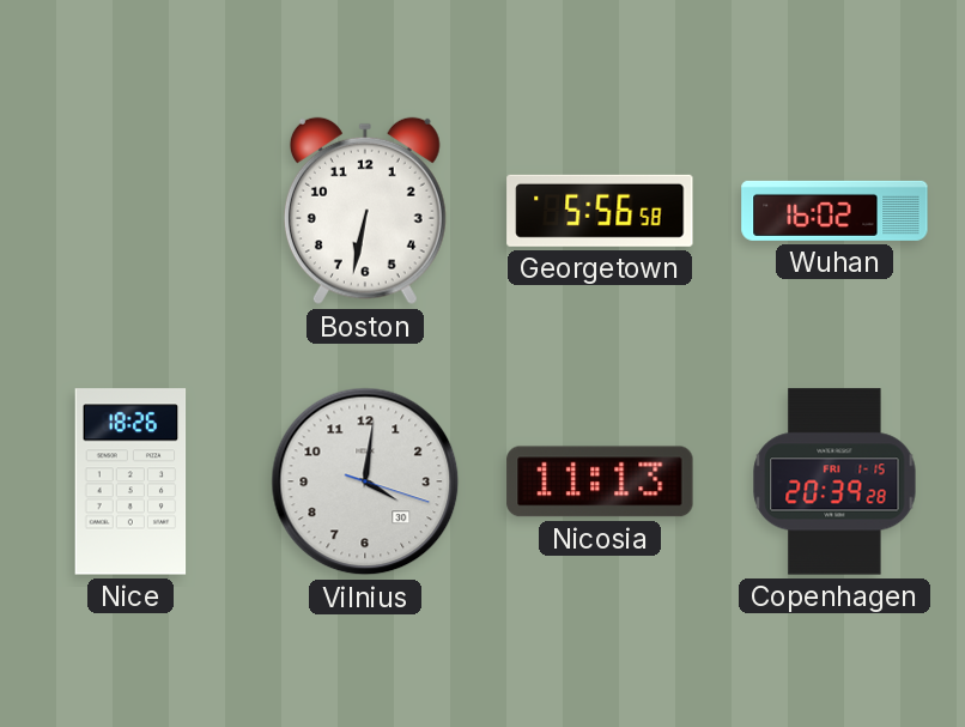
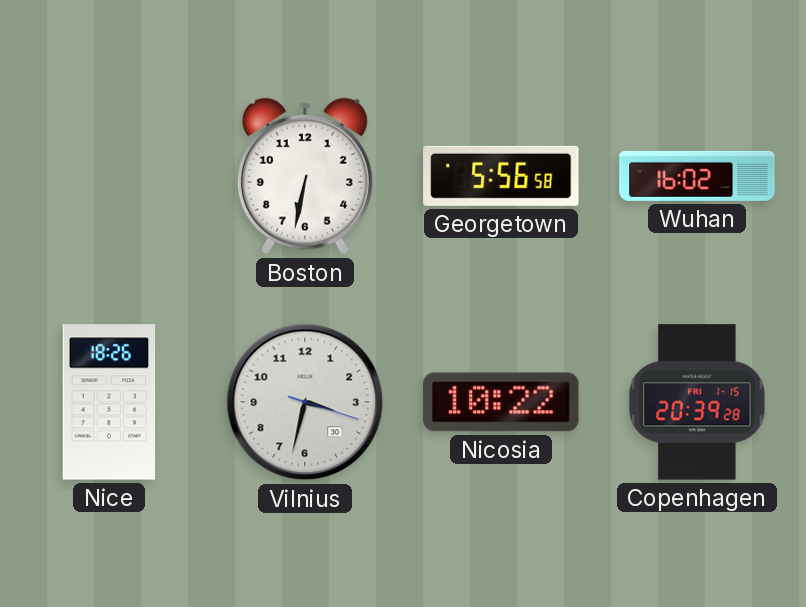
Vilnius: 4:01 -> 3:32 (305, 402)
Nicosia: 11:13 -> 10:22 (501, 402)
